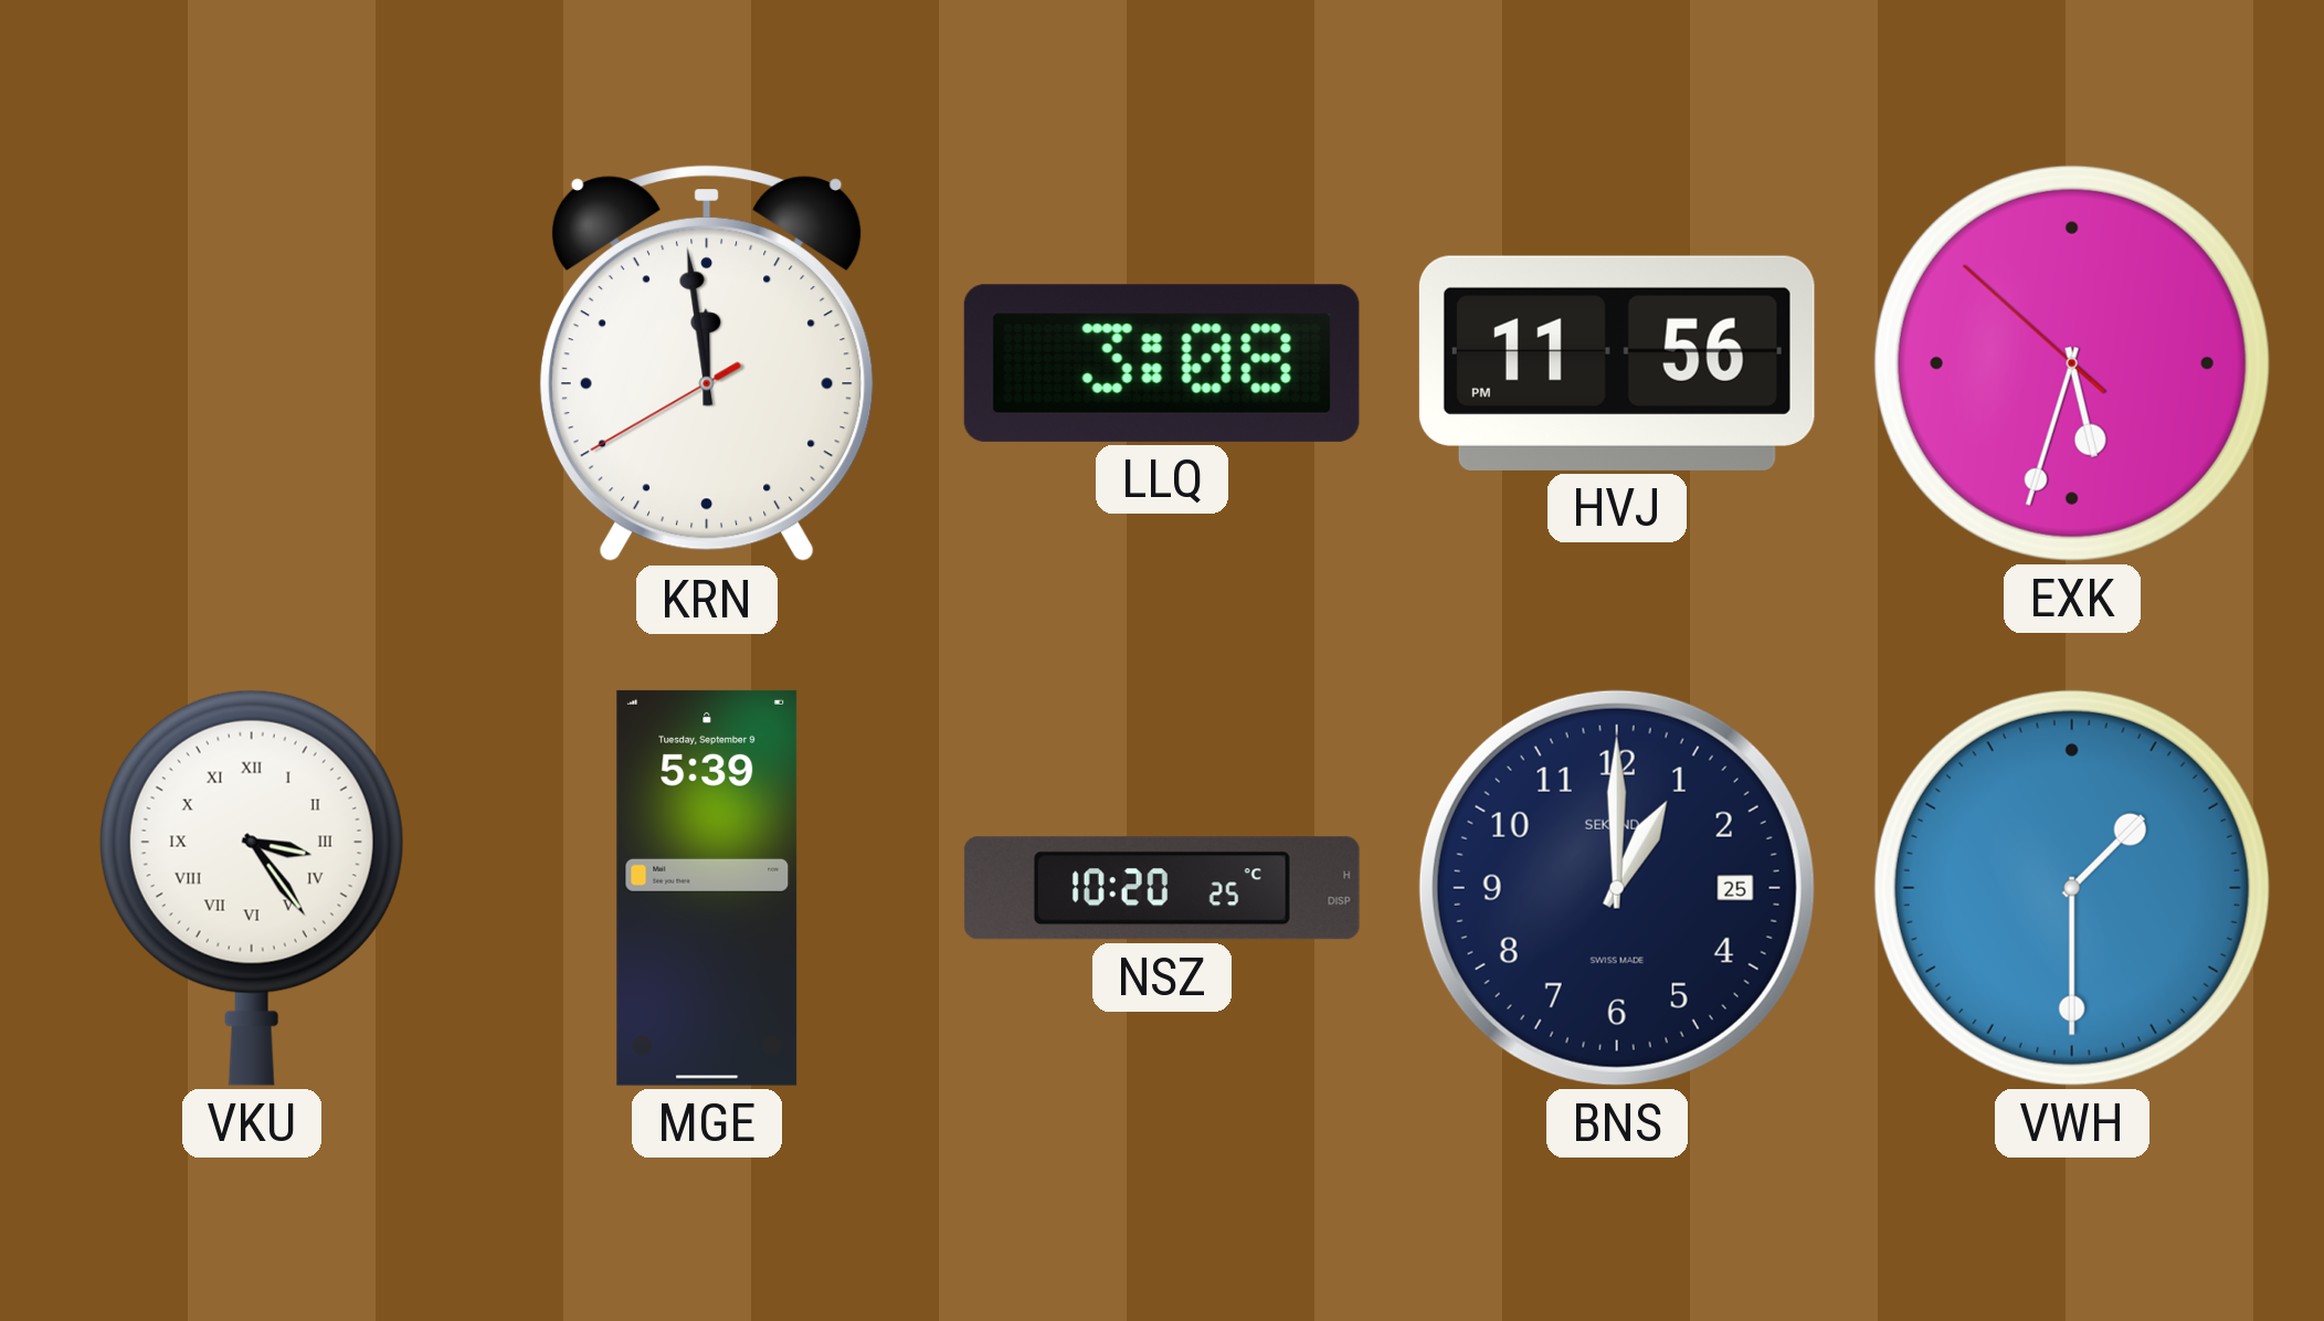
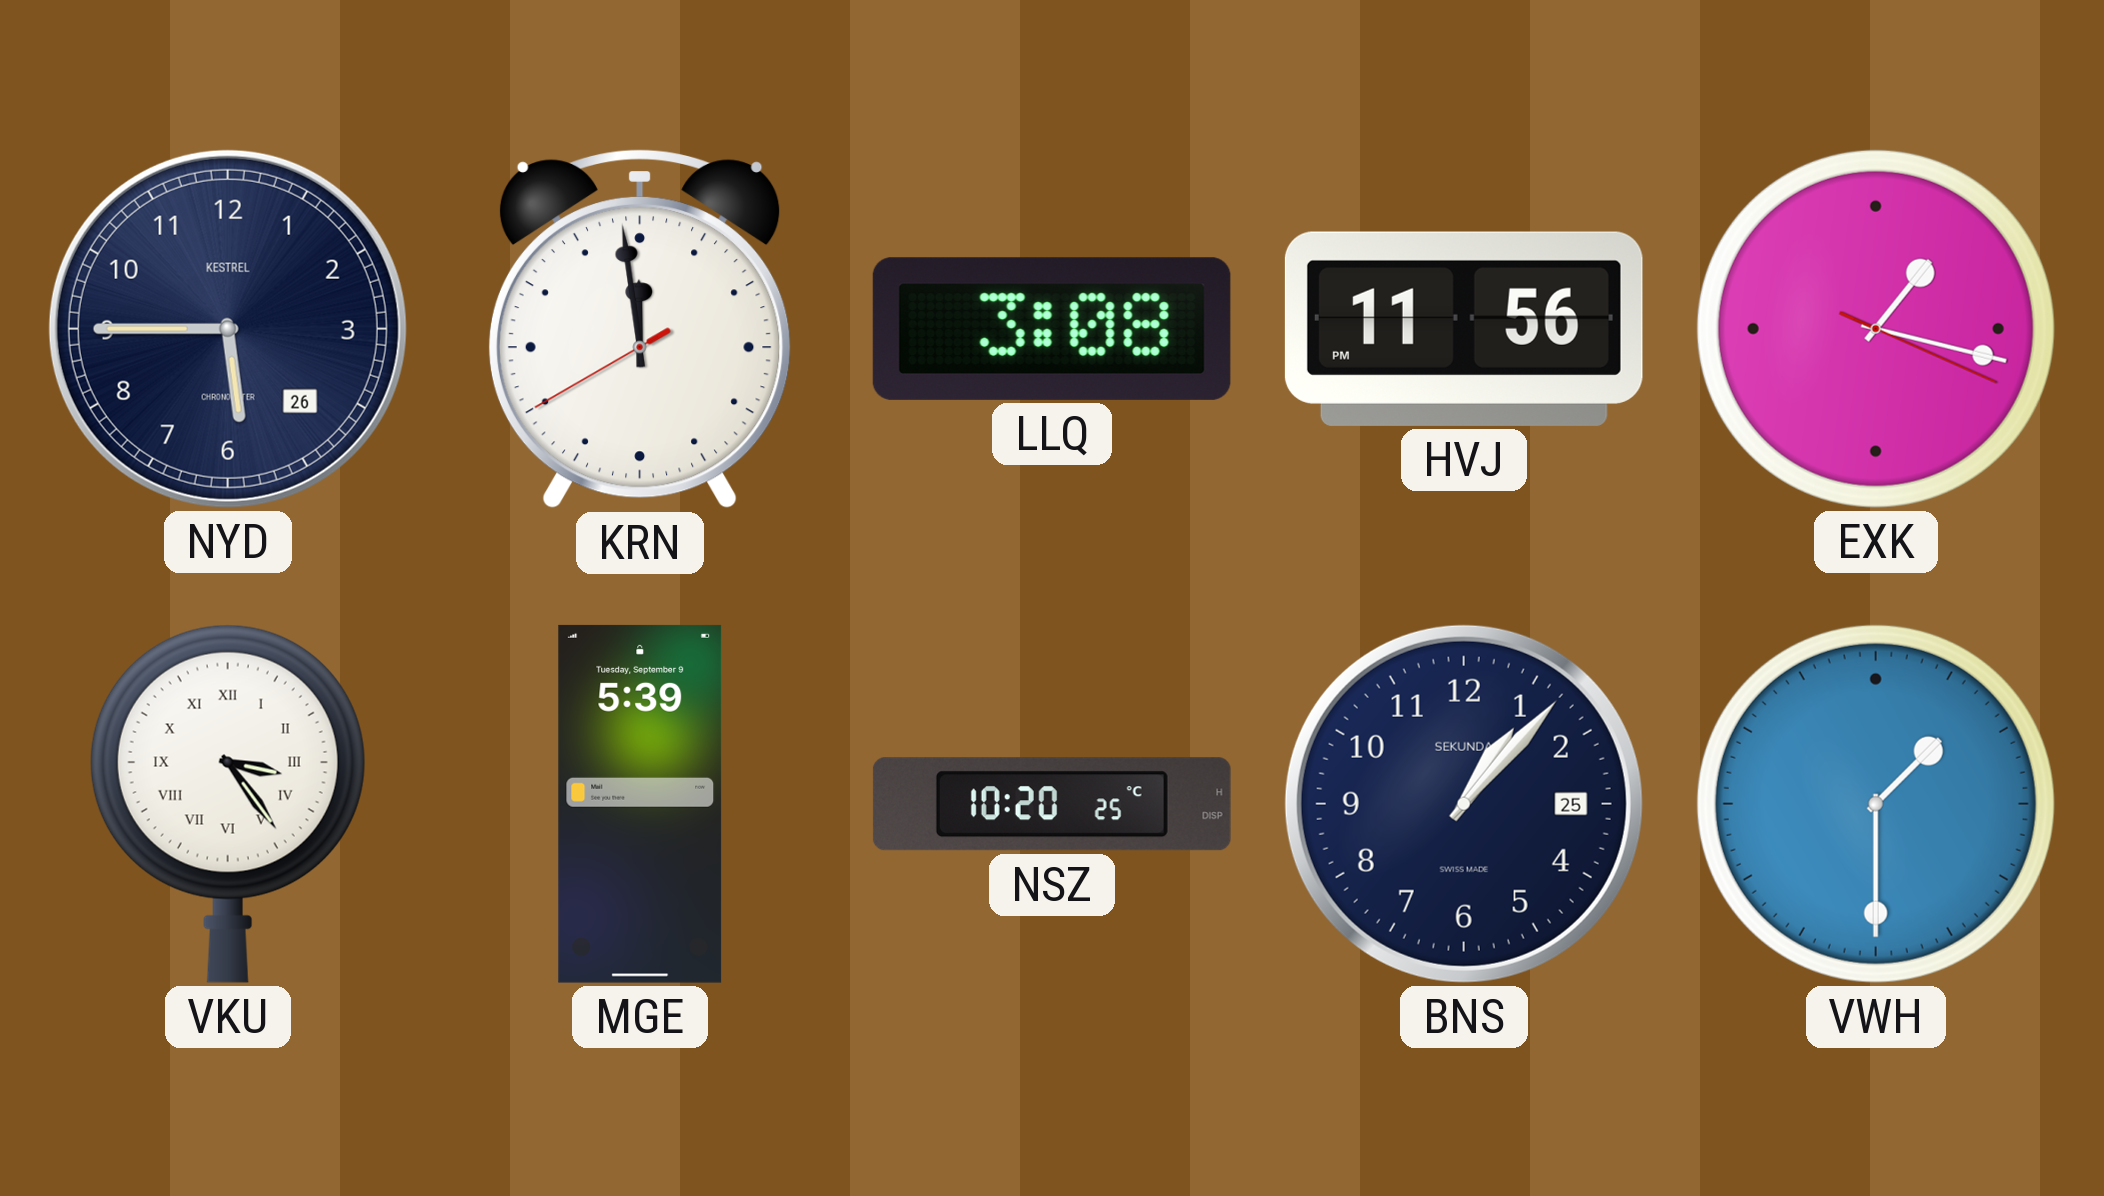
NYD: none -> 5:45 (228, 329)
EXK: 5:32 -> 1:17 (1876, 329)
BNS: 1:00 -> 1:07 (1464, 804)
